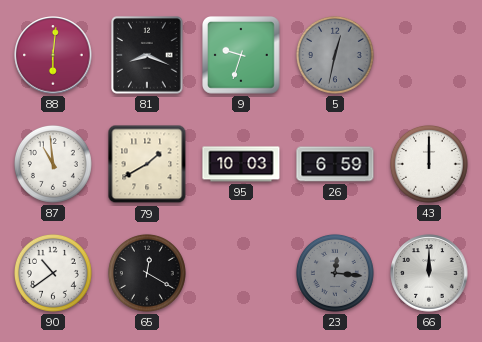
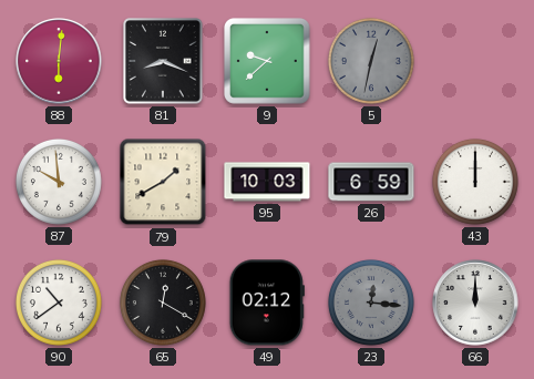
9: 9:33 -> 9:38 (268, 62)
87: 10:59 -> 9:59 (59, 182)
49: none -> 02:12 (267, 303)
